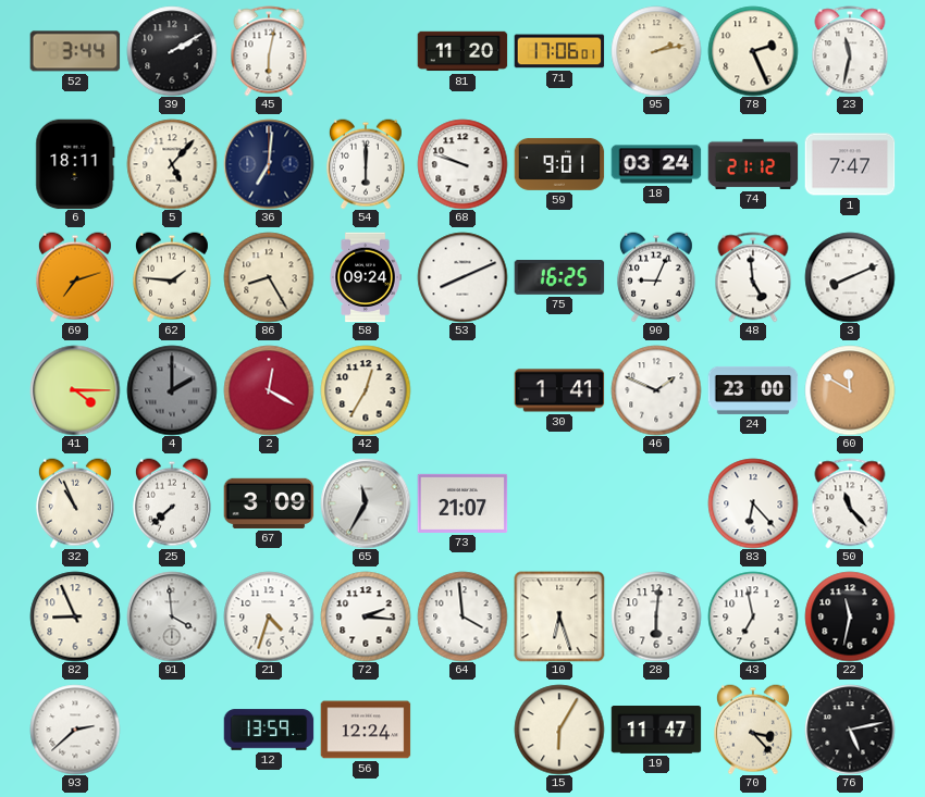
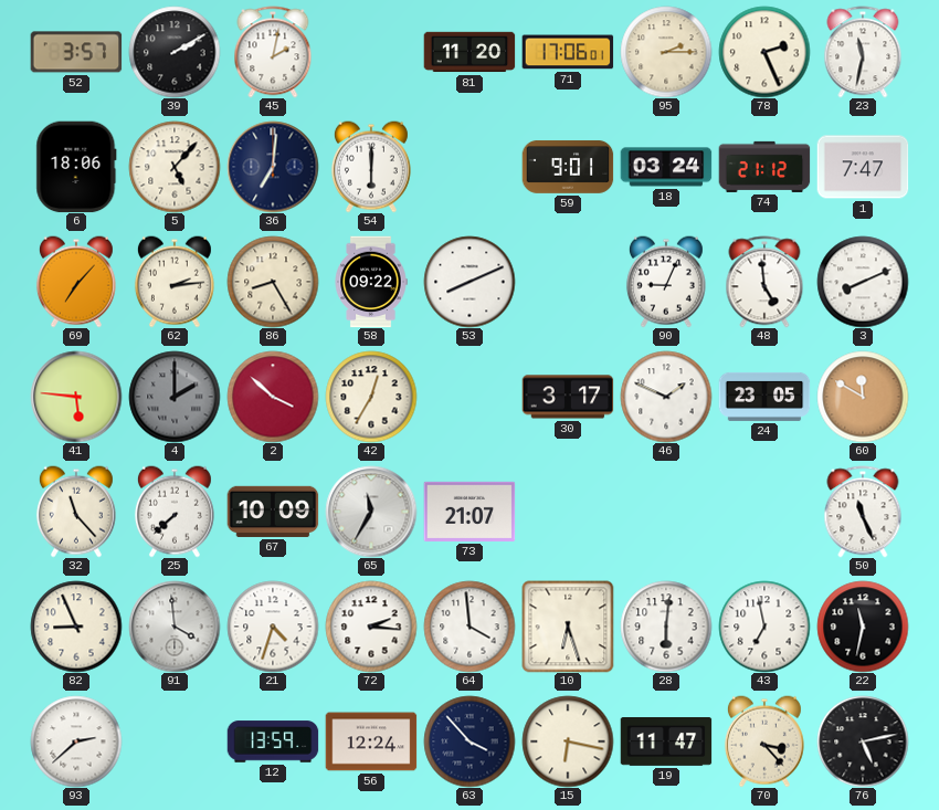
52: 3:44 -> 3:57 (76, 52)
45: 6:02 -> 2:02 (273, 52)
95: 2:13 -> 2:15 (666, 52)
6: 18:11 -> 18:06 (76, 167)
68: 9:48 -> none (462, 164)
69: 7:12 -> 7:07 (76, 282)
62: 1:46 -> 2:14 (175, 282)
58: 09:24 -> 09:22 (371, 282)
75: 16:25 -> none (559, 278)
41: 4:15 -> 5:46 (76, 397)
2: 12:20 -> 3:52 (273, 397)
30: 1:41 -> 3:17 (568, 397)
24: 23:00 -> 23:05 (764, 397)
32: 10:56 -> 11:23 (76, 512)
67: 3:09 -> 10:09 (273, 512)
83: 6:23 -> none (753, 503)
50: 11:23 -> 11:26 (863, 512)
63: none -> 3:53 (469, 741)
15: 6:05 -> 6:17 (568, 741)
